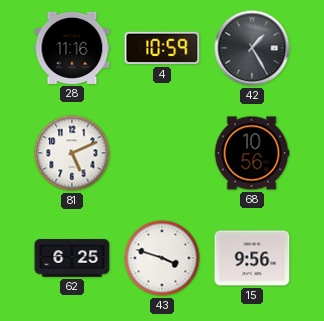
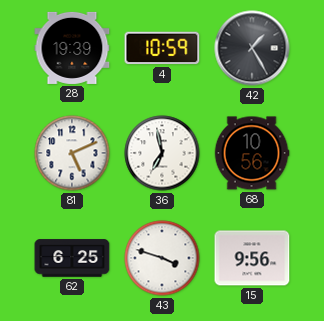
28: 11:16 -> 19:39 (72, 48)
36: none -> 6:58 (162, 153)
